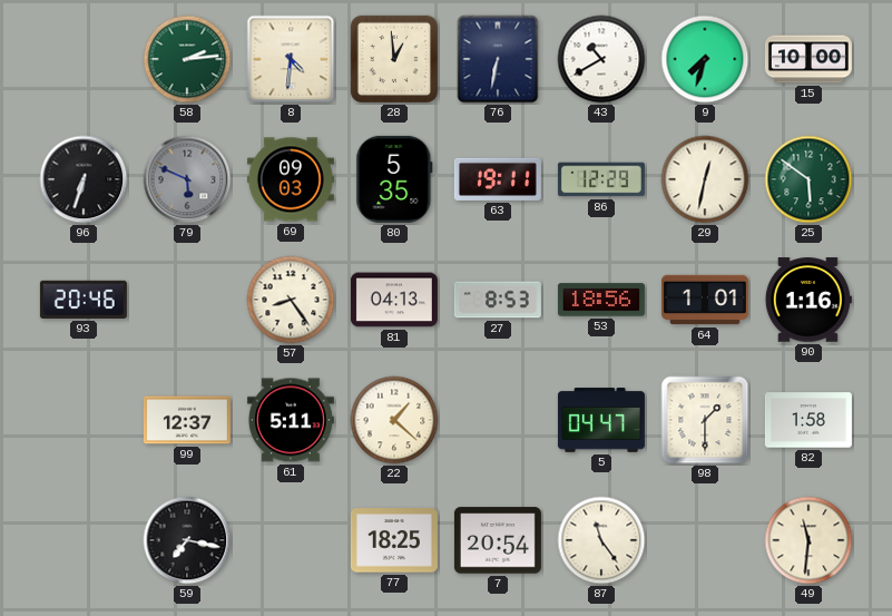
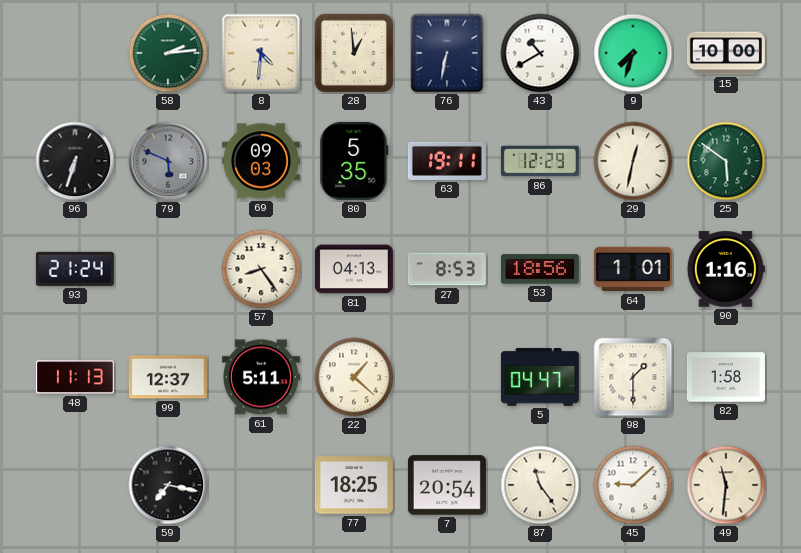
93: 20:46 -> 21:24 (75, 269)
48: none -> 11:13 (75, 377)
45: none -> 9:08 (633, 485)
